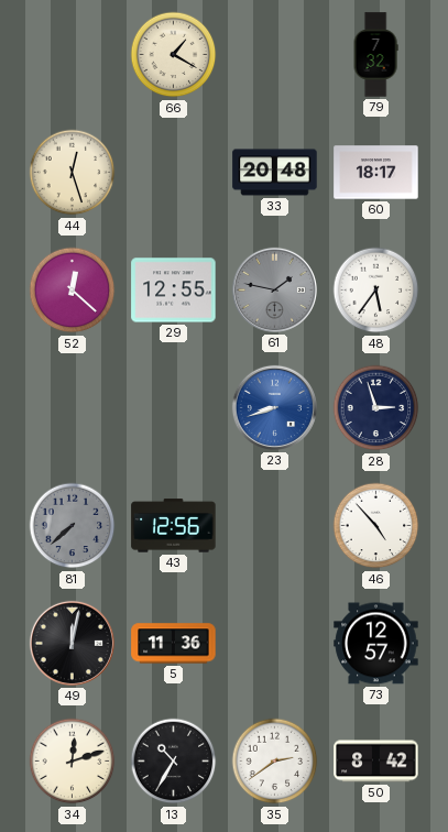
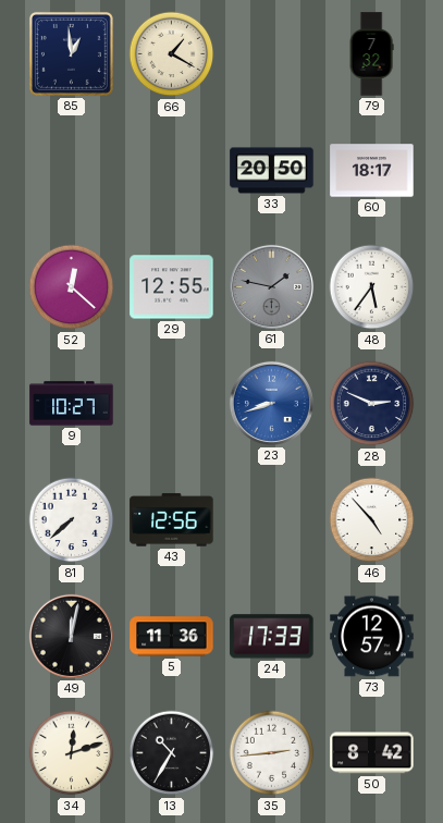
85: none -> 12:59 (71, 53)
44: 12:27 -> none (73, 173)
33: 20:48 -> 20:50 (272, 171)
9: none -> 10:27 (72, 404)
28: 2:57 -> 2:49 (372, 404)
81 dial: grey -> white (72, 520)
24: none -> 17:33 (272, 637)
35: 2:39 -> 2:44 (272, 753)
